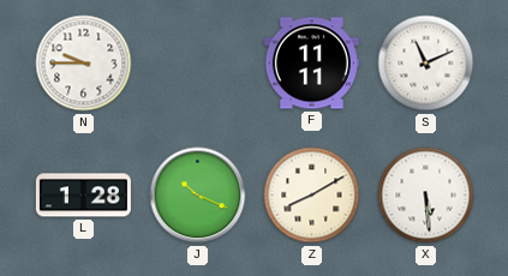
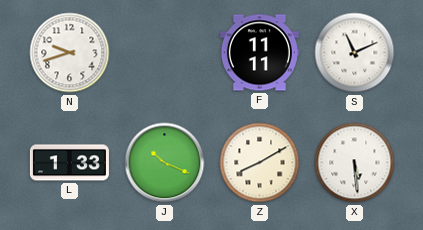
N: 9:45 -> 9:42 (70, 53)
L: 1:28 -> 1:33 (69, 163)
